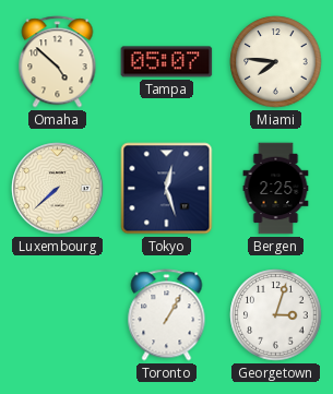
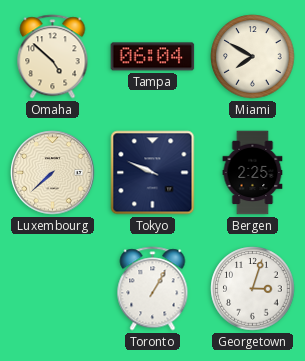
Tampa: 05:07 -> 06:04 (153, 57)
Miami: 7:46 -> 7:50 (253, 57)
Tokyo: 12:27 -> 9:49 (153, 173)
